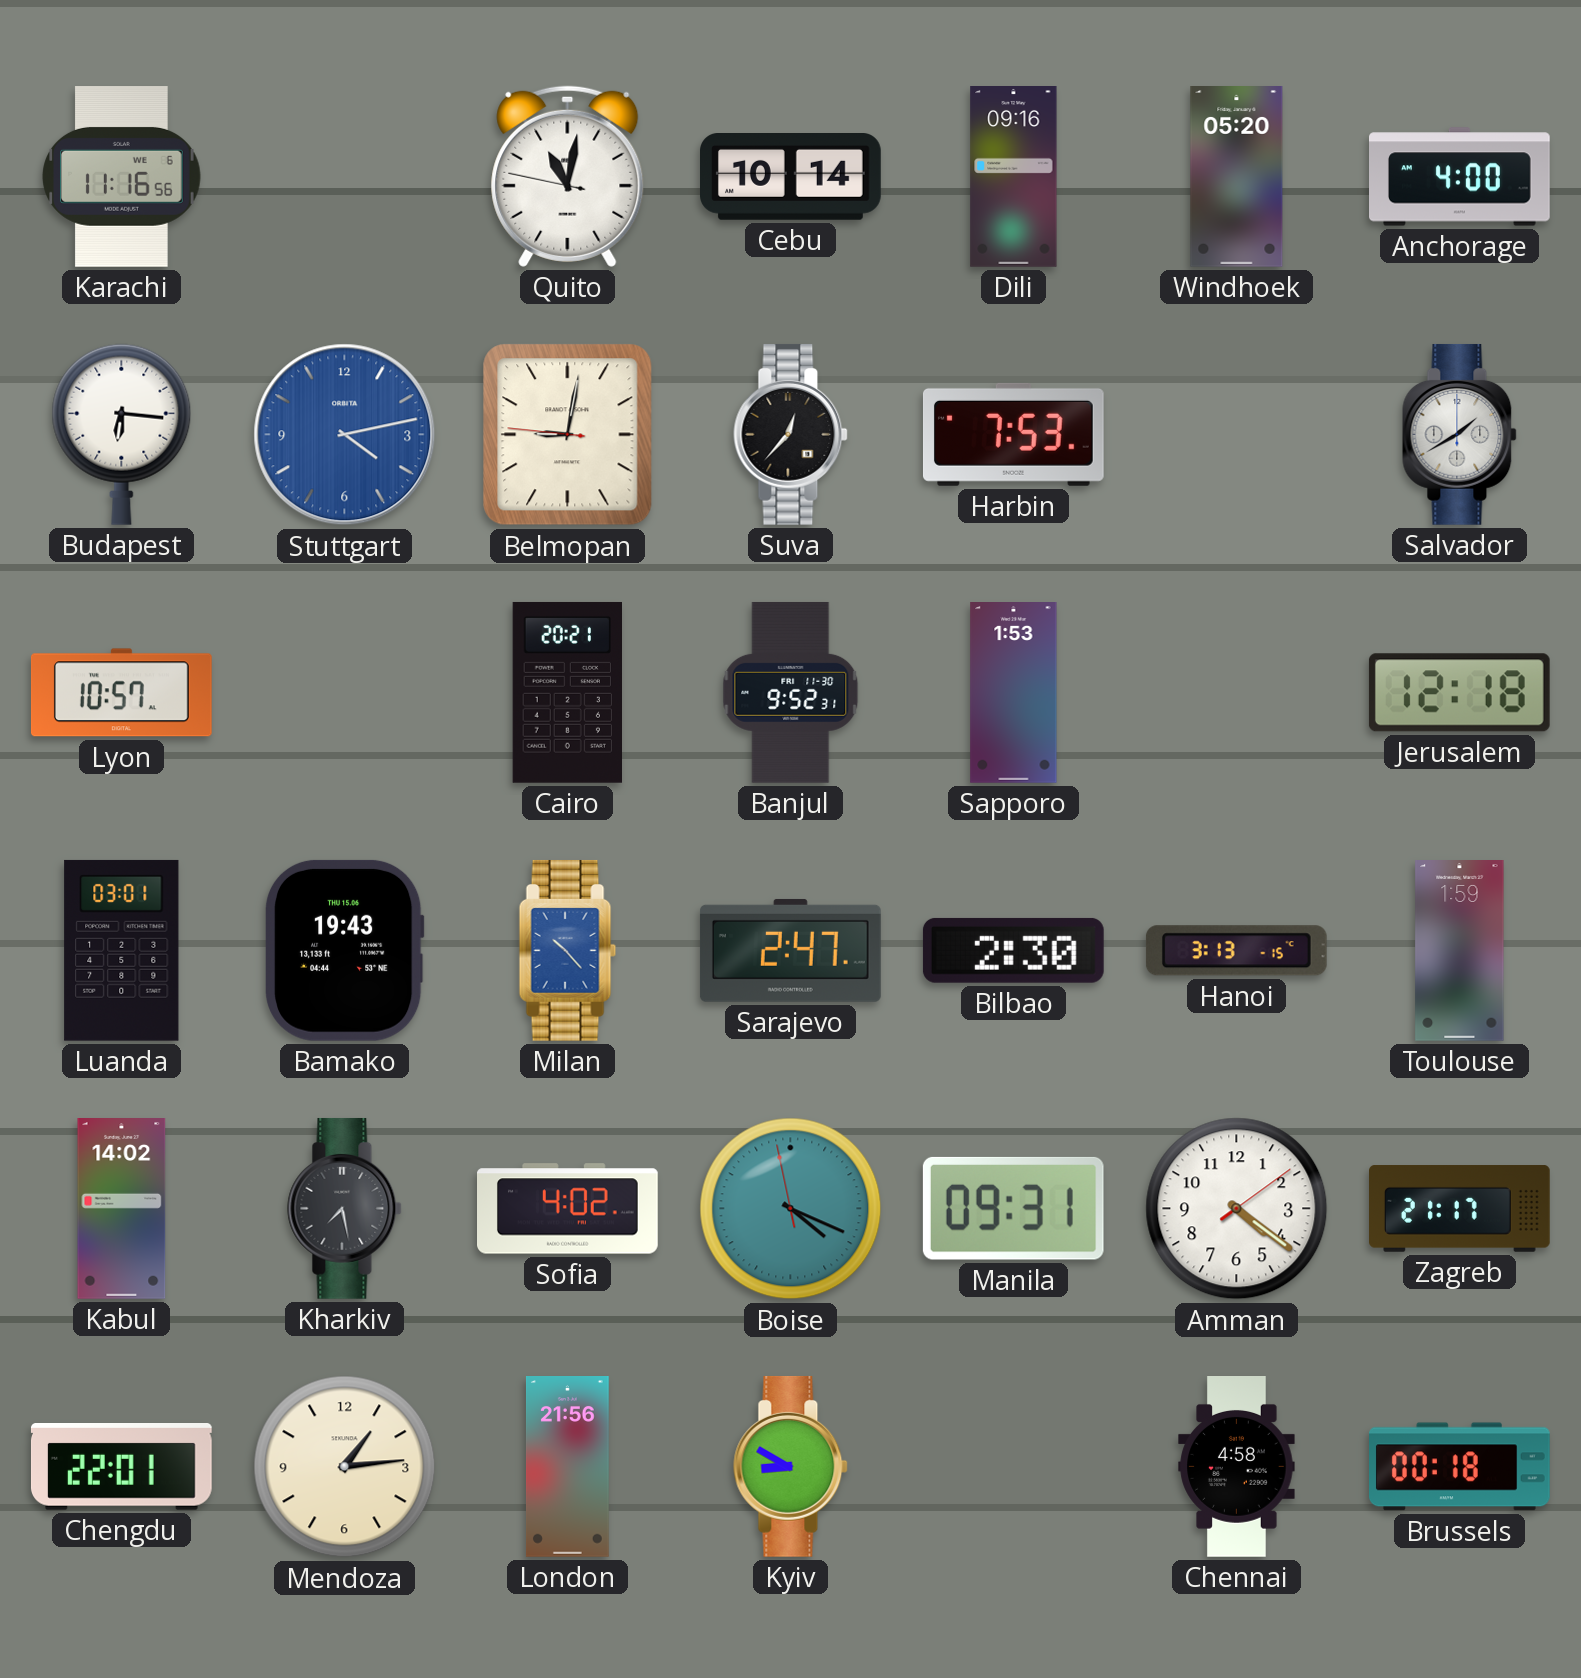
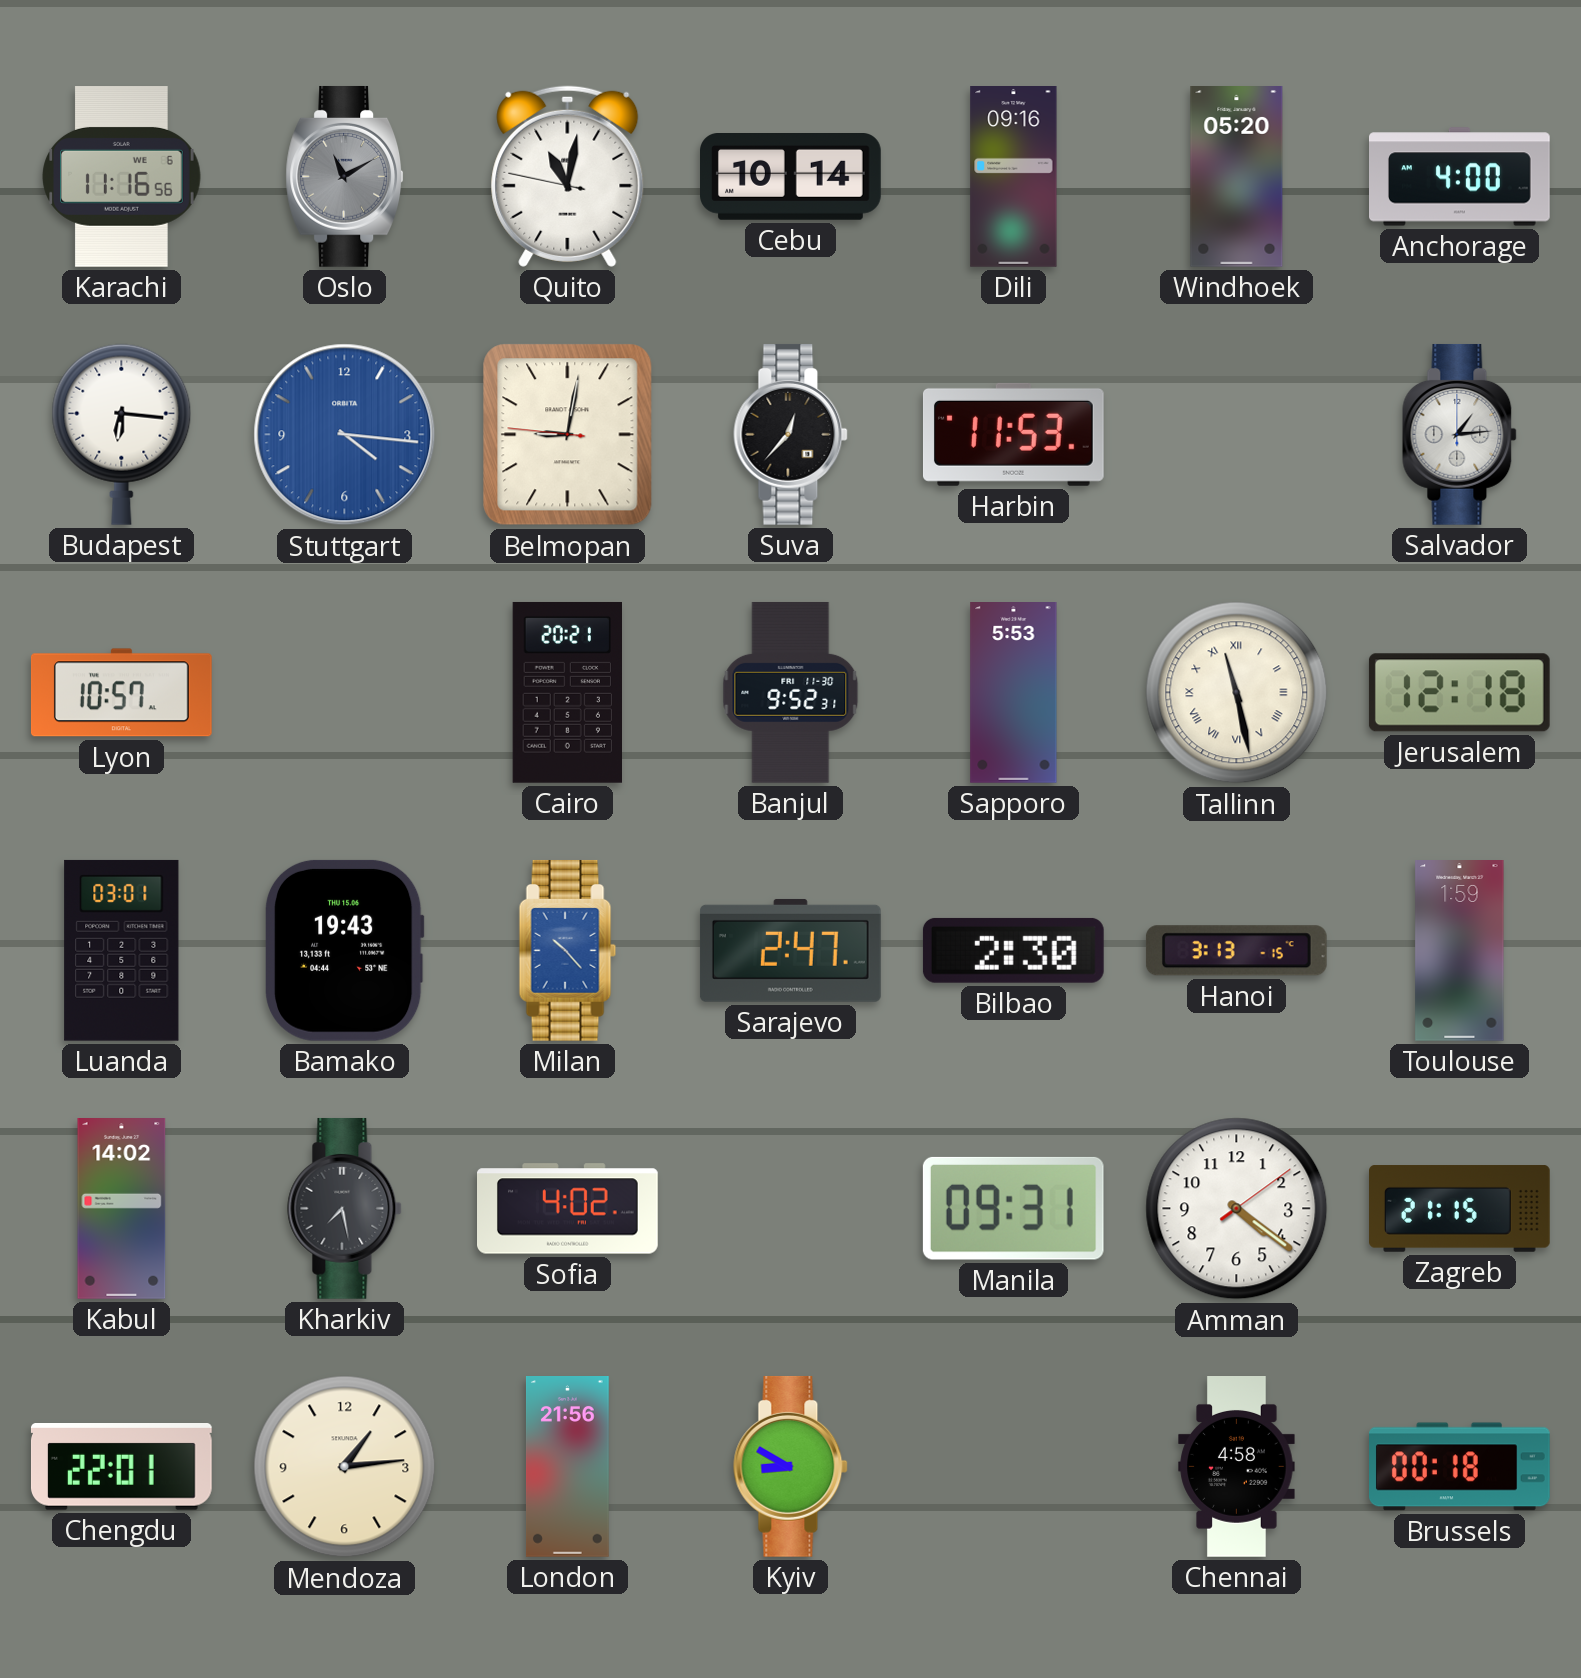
Oslo: none -> 11:10 (345, 176)
Stuttgart: 4:13 -> 4:16 (345, 435)
Harbin: 7:53 -> 11:53 (1013, 434)
Salvador: 1:40 -> 1:14 (1460, 434)
Sapporo: 1:53 -> 5:53 (1014, 693)
Tallinn: none -> 11:28 (1237, 693)
Boise: 4:18 -> none (791, 1209)
Zagreb: 21:17 -> 21:15 (1460, 1209)
